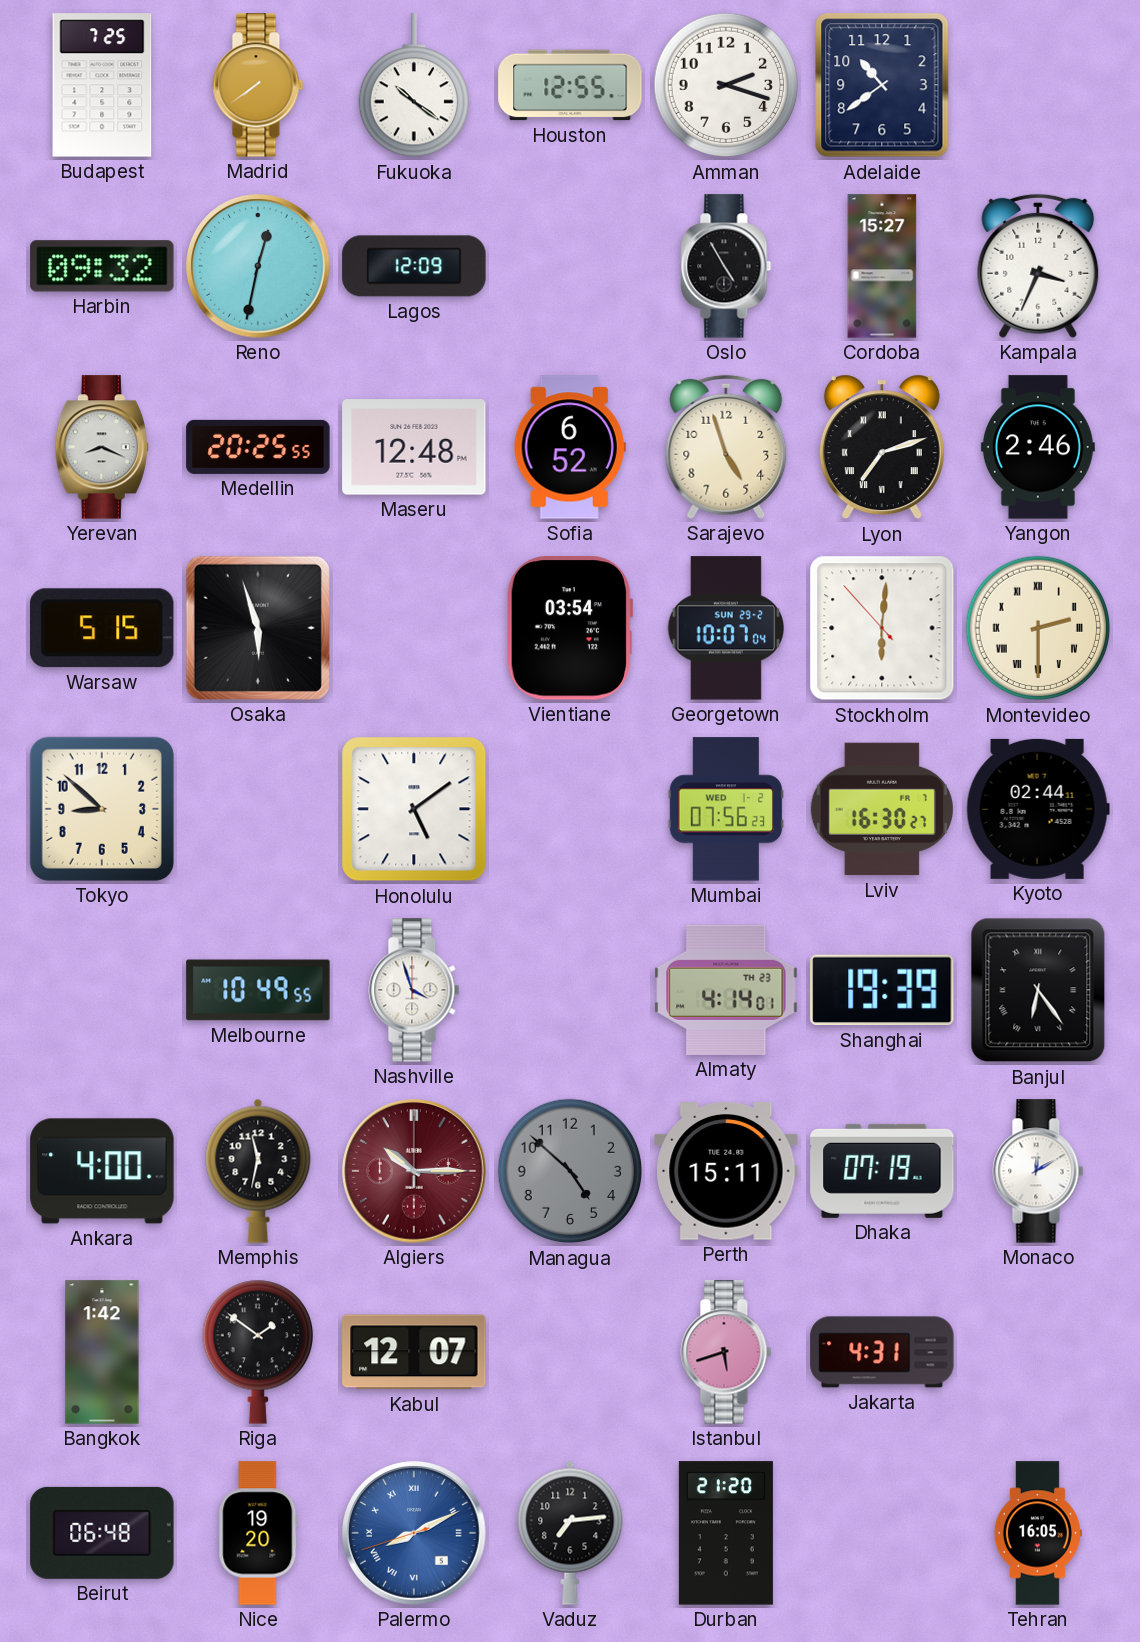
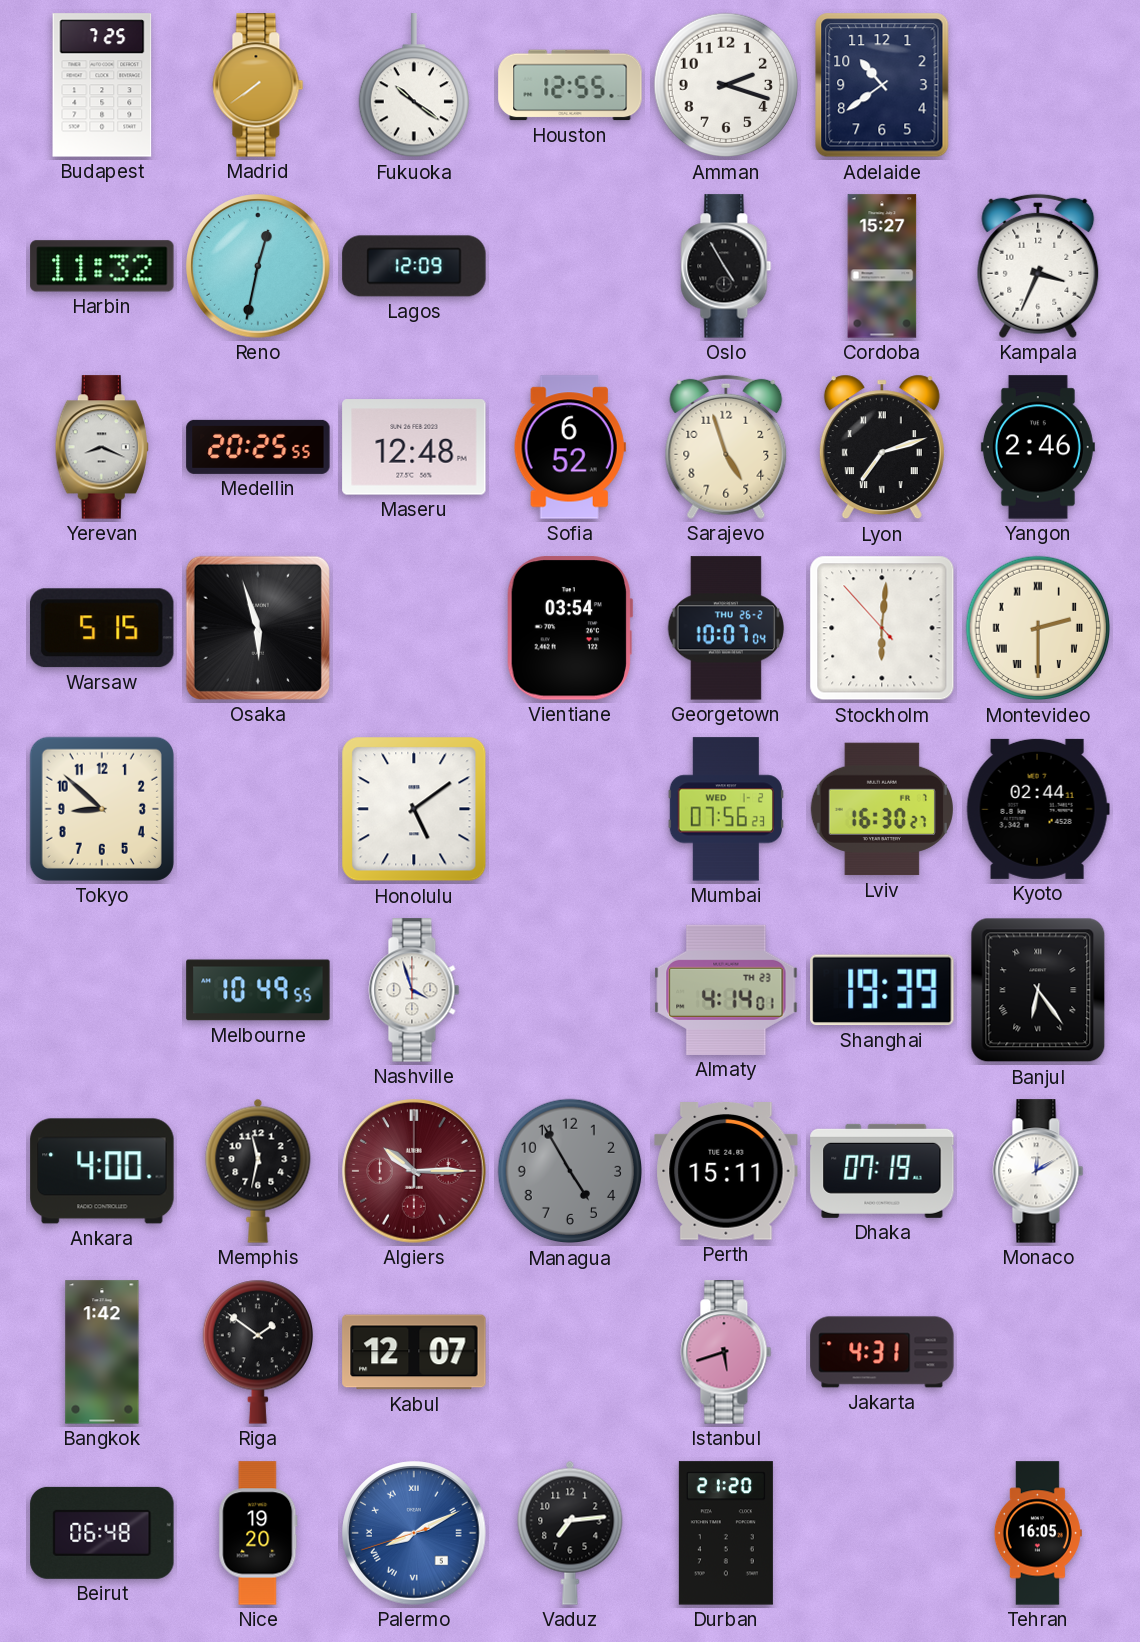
Harbin: 09:32 -> 11:32 (102, 266)
Georgetown date: SUN 29-2 -> THU 26-2 (725, 628)
Managua: 4:52 -> 4:55 (570, 1171)
